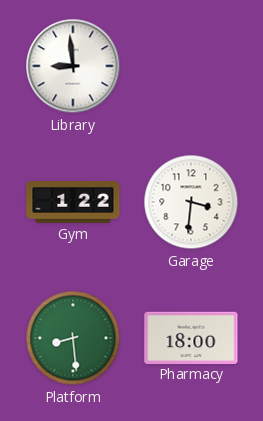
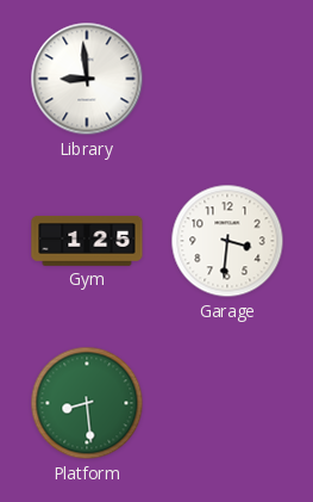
Gym: 1:22 -> 1:25 (87, 241)
Pharmacy: 18:00 -> none (191, 337)
